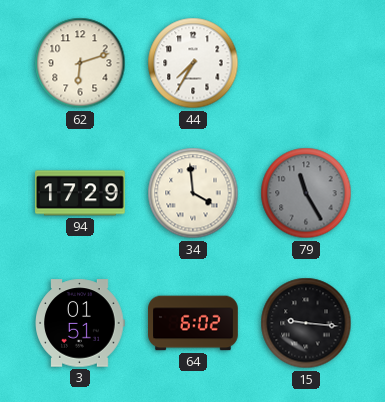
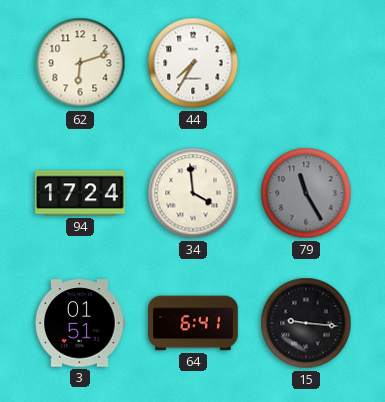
94: 17:29 -> 17:24 (80, 193)
64: 6:02 -> 6:41 (193, 323)
